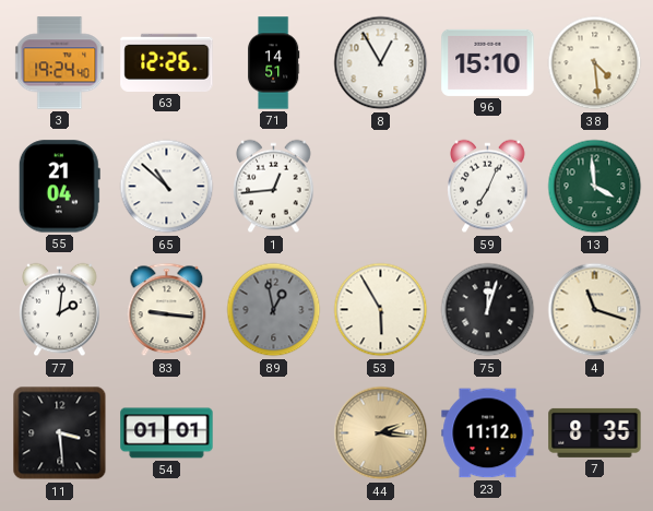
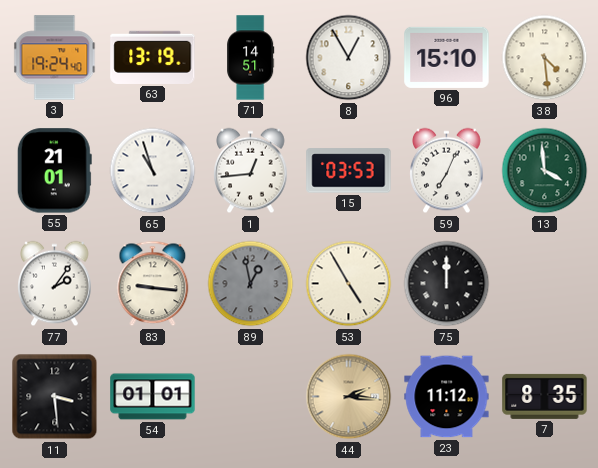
63: 12:26 -> 13:19 (153, 57)
55: 21:04 -> 21:01 (54, 171)
65: 10:52 -> 10:57 (153, 171)
15: none -> 03:53 (349, 171)
77: 2:01 -> 2:06 (55, 284)
53: 5:55 -> 4:55 (349, 284)
75: 12:03 -> 12:00 (447, 284)
4: 11:18 -> none (595, 310)
